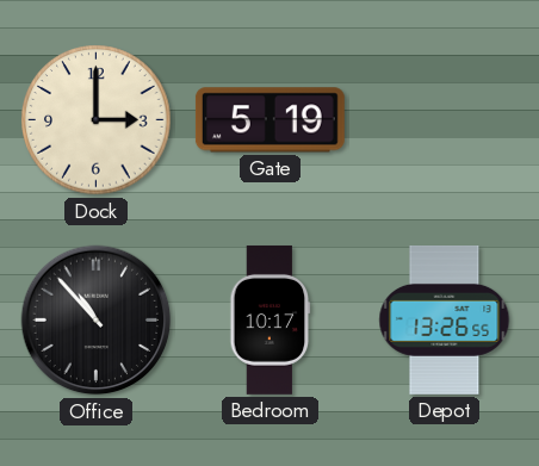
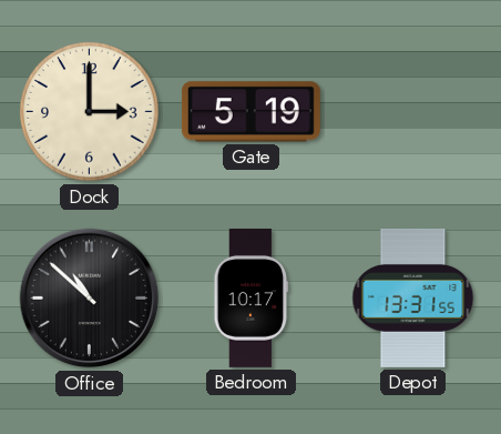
Office: 10:53 -> 10:52 (90, 299)
Depot: 13:26 -> 13:31 (413, 297)
